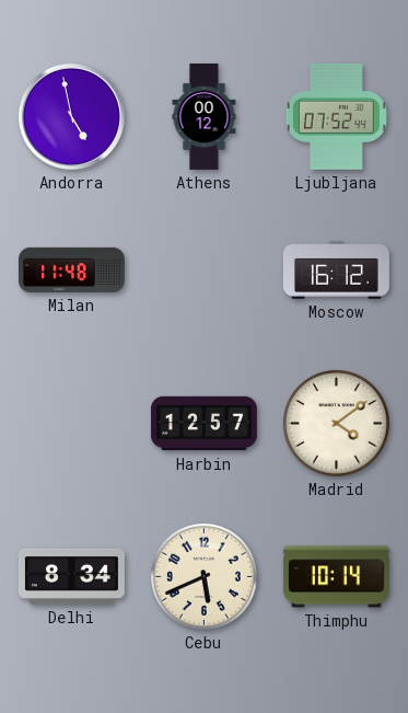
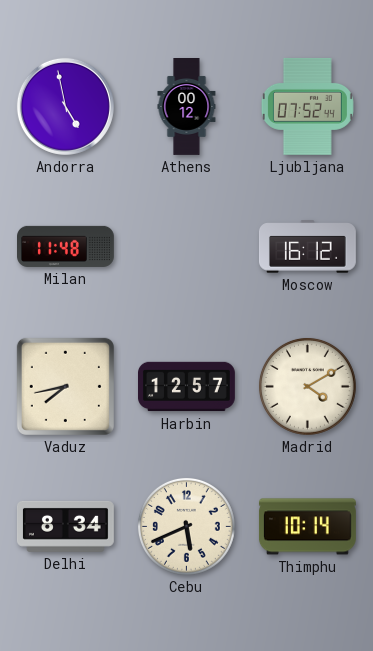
Vaduz: none -> 7:43 (65, 386)
Madrid: 4:09 -> 4:10 (307, 386)
